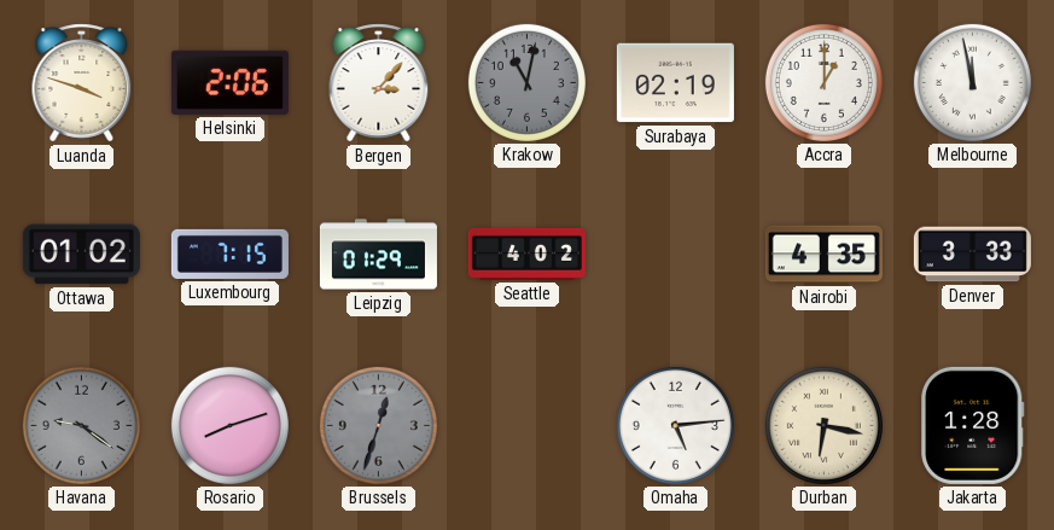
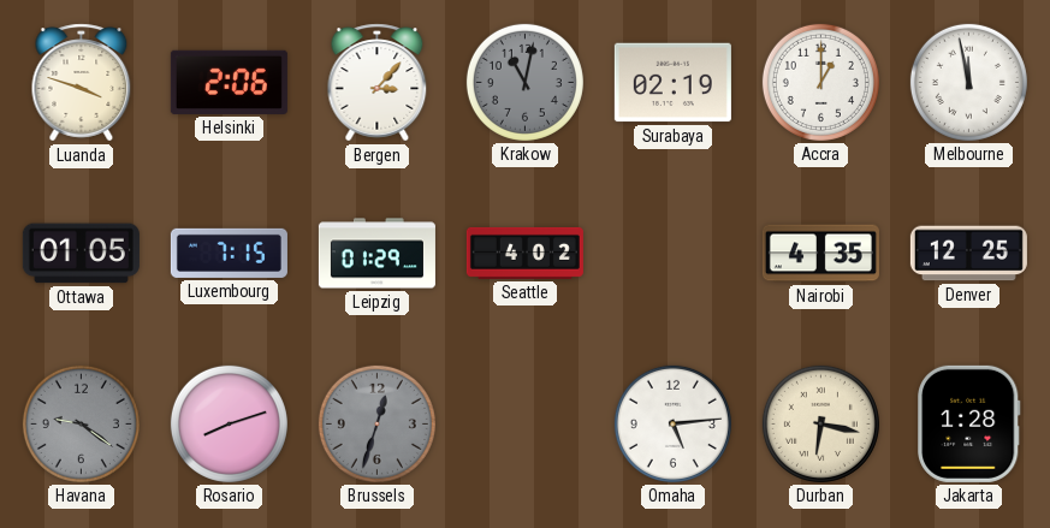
Ottawa: 01:02 -> 01:05 (81, 254)
Denver: 3:33 -> 12:25 (968, 254)
